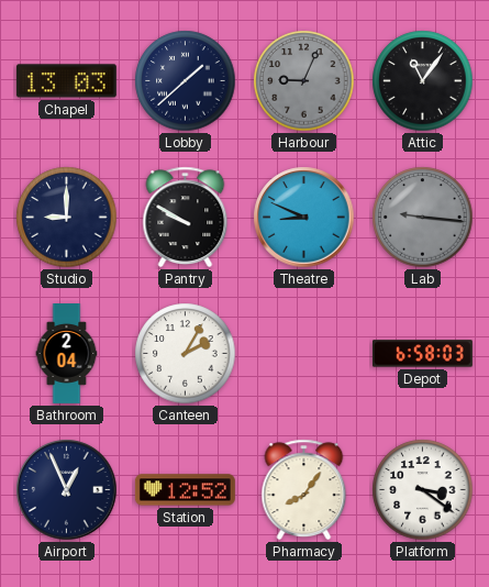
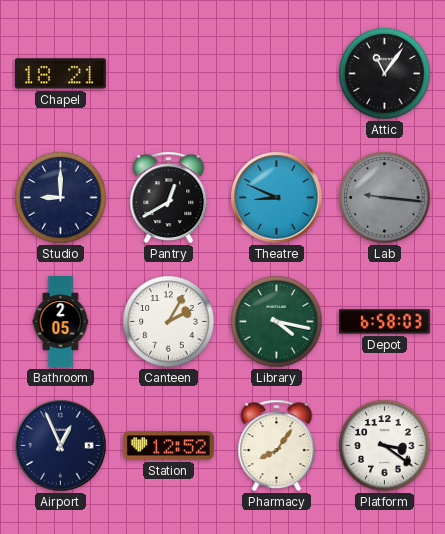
Chapel: 13:03 -> 18:21 (60, 74)
Lobby: 1:38 -> none (186, 81)
Harbour: 9:04 -> none (304, 81)
Pantry: 9:50 -> 12:40 (169, 198)
Bathroom: 2:04 -> 2:05 (61, 322)
Library: none -> 4:17 (277, 322)
